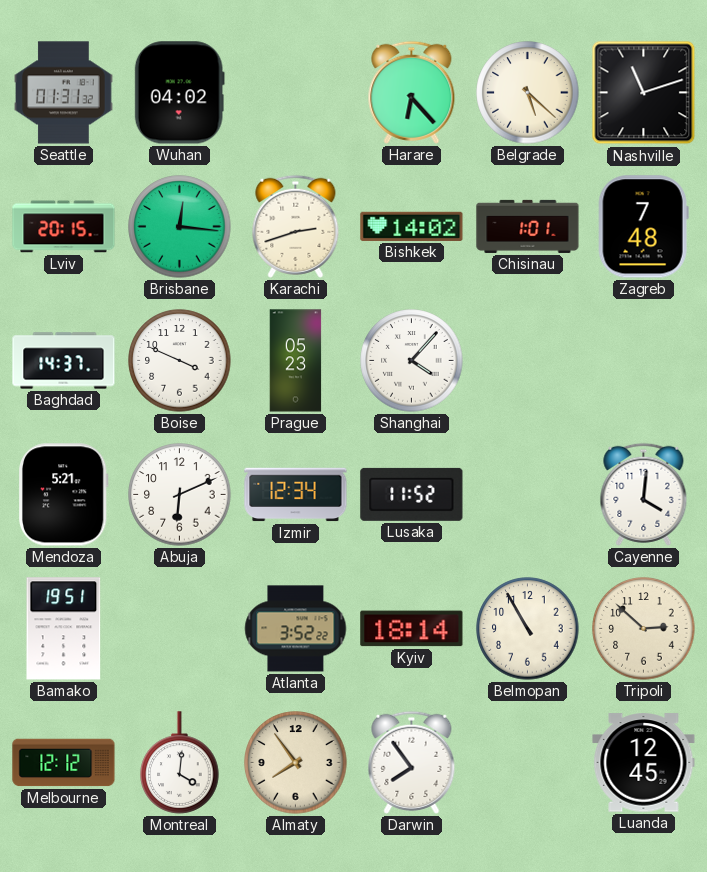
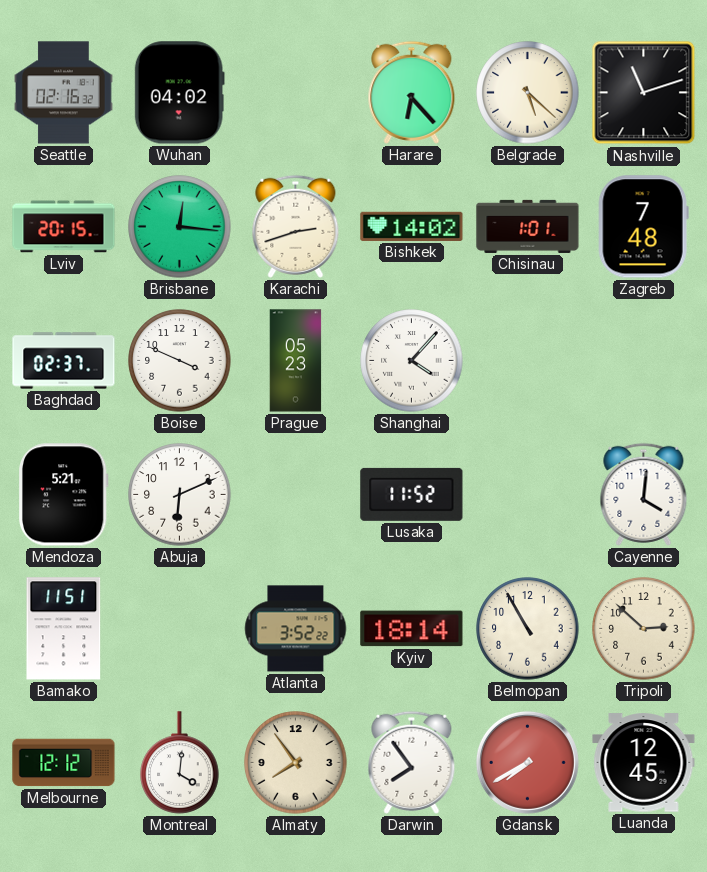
Seattle: 01:31 -> 02:16 (64, 93)
Baghdad: 14:37 -> 02:37 (64, 361)
Izmir: 12:34 -> none (296, 495)
Bamako: 19:51 -> 11:51 (64, 629)
Gdansk: none -> 7:40 (527, 762)
